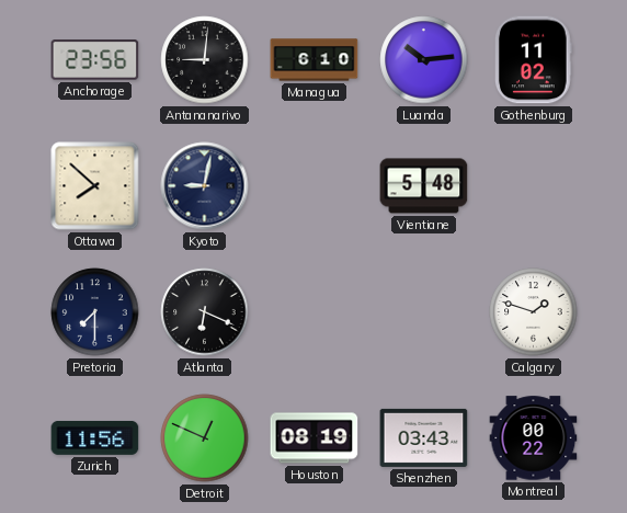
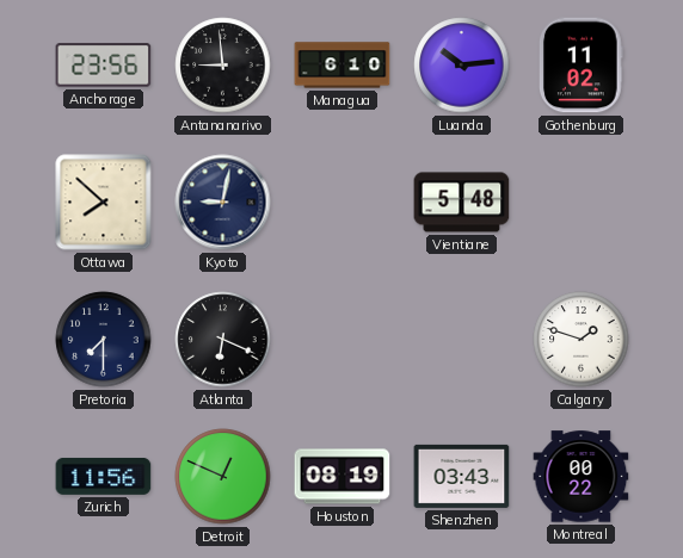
Antananarivo: 9:01 -> 8:59 (223, 66)
